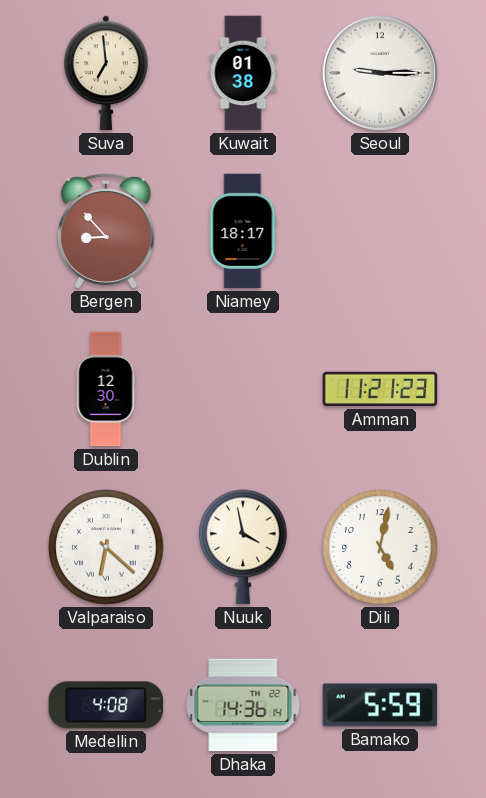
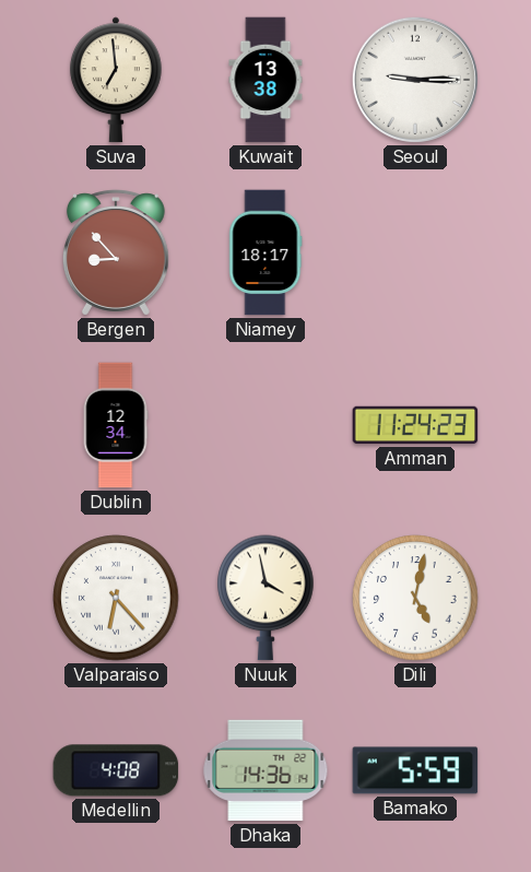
Kuwait: 01:38 -> 13:38 (265, 80)
Dublin: 12:30 -> 12:34 (116, 425)
Amman: 11:21 -> 11:24 (415, 425)
Valparaiso: 6:22 -> 6:23 (116, 598)
